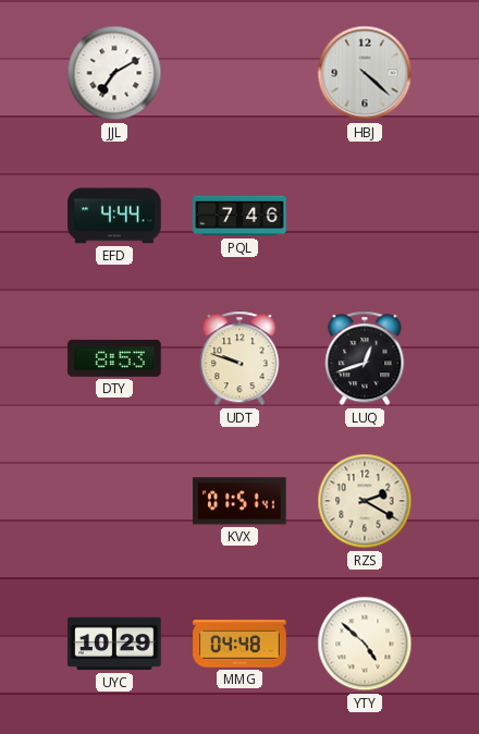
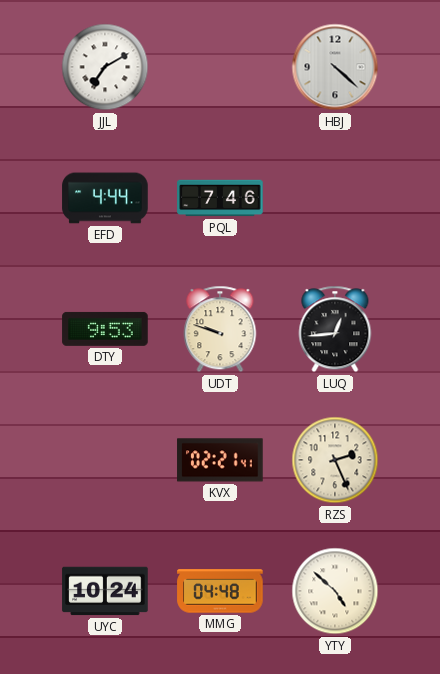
DTY: 8:53 -> 9:53 (105, 329)
LUQ: 12:42 -> 12:44 (335, 329)
KVX: 01:51 -> 02:21 (220, 460)
RZS: 2:20 -> 2:26 (335, 460)
UYC: 10:29 -> 10:24 (105, 591)
